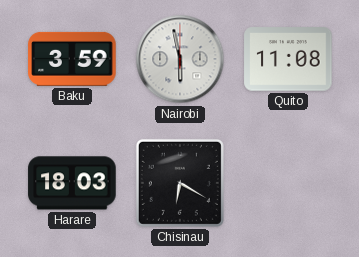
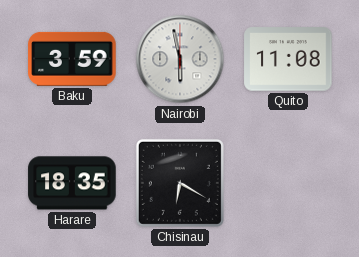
Harare: 18:03 -> 18:35 (72, 183)
